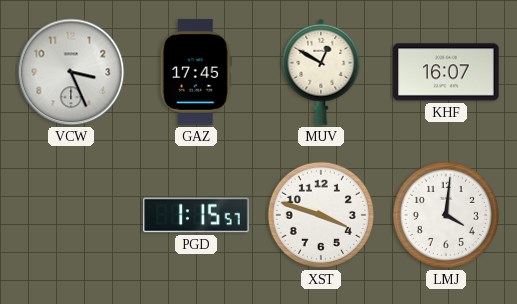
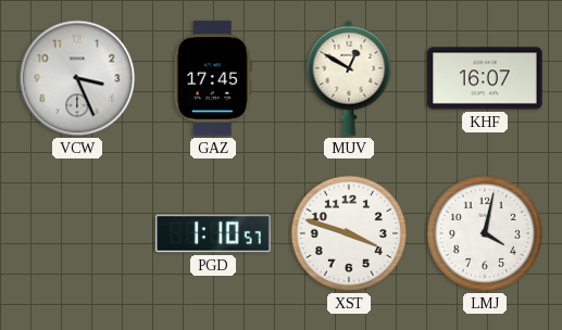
PGD: 1:15 -> 1:10 (213, 233)
LMJ: 4:01 -> 4:02 (485, 233)
